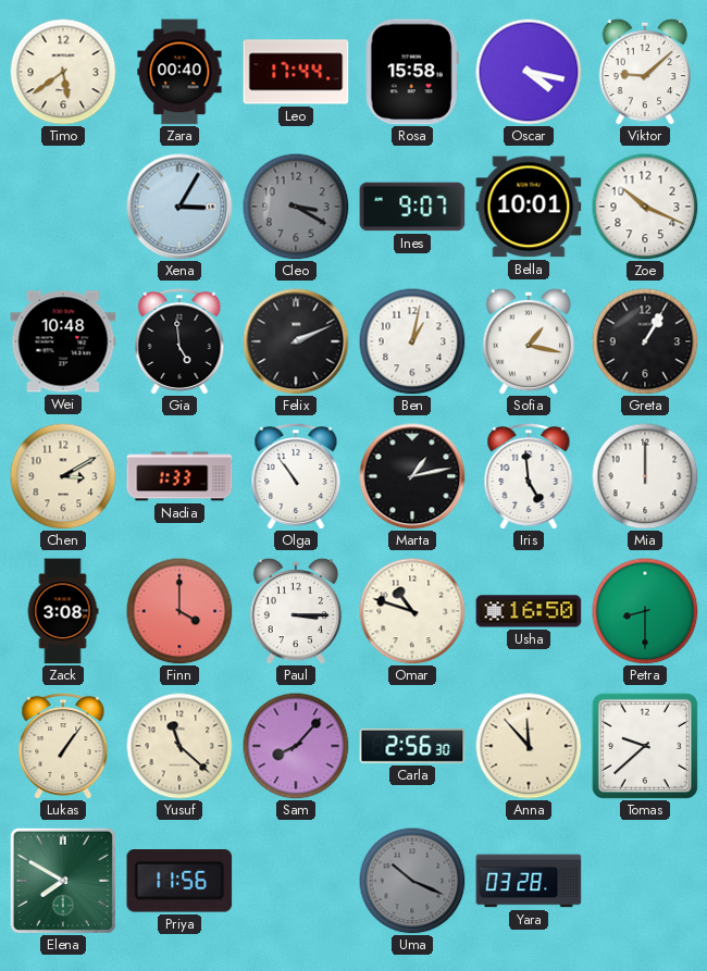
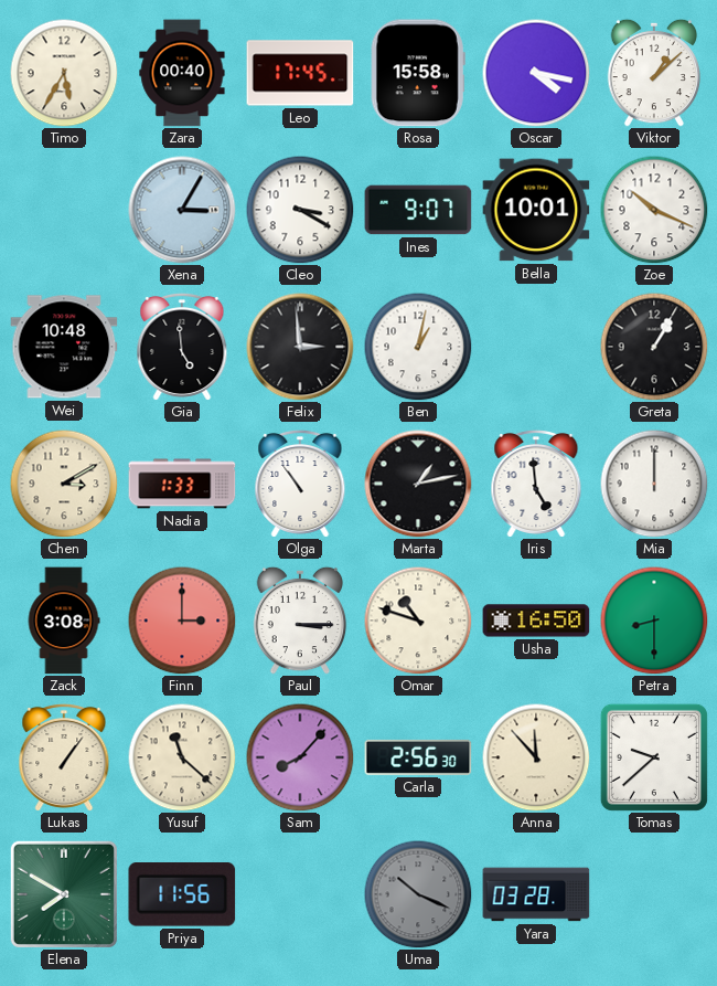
Timo: 5:39 -> 5:35 (64, 73)
Leo: 17:44 -> 17:45 (300, 73)
Viktor: 9:08 -> 1:08 (654, 73)
Cleo dial: grey -> white (300, 210)
Felix: 2:11 -> 2:59 (300, 347)
Sofia: 1:17 -> none (529, 341)
Finn: 4:00 -> 3:00 (182, 621)
